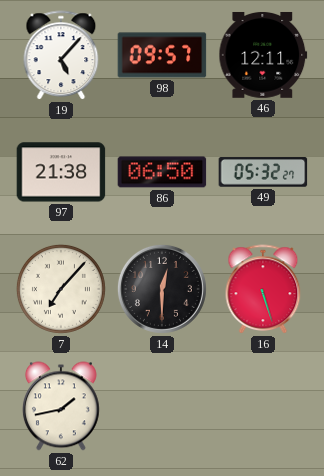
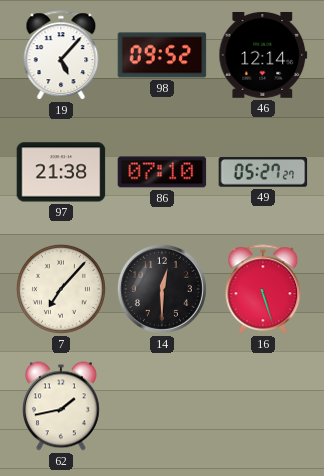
98: 09:57 -> 09:52 (162, 55)
46: 12:11 -> 12:14 (263, 55)
86: 06:50 -> 07:10 (162, 172)
49: 05:32 -> 05:27 (263, 172)
